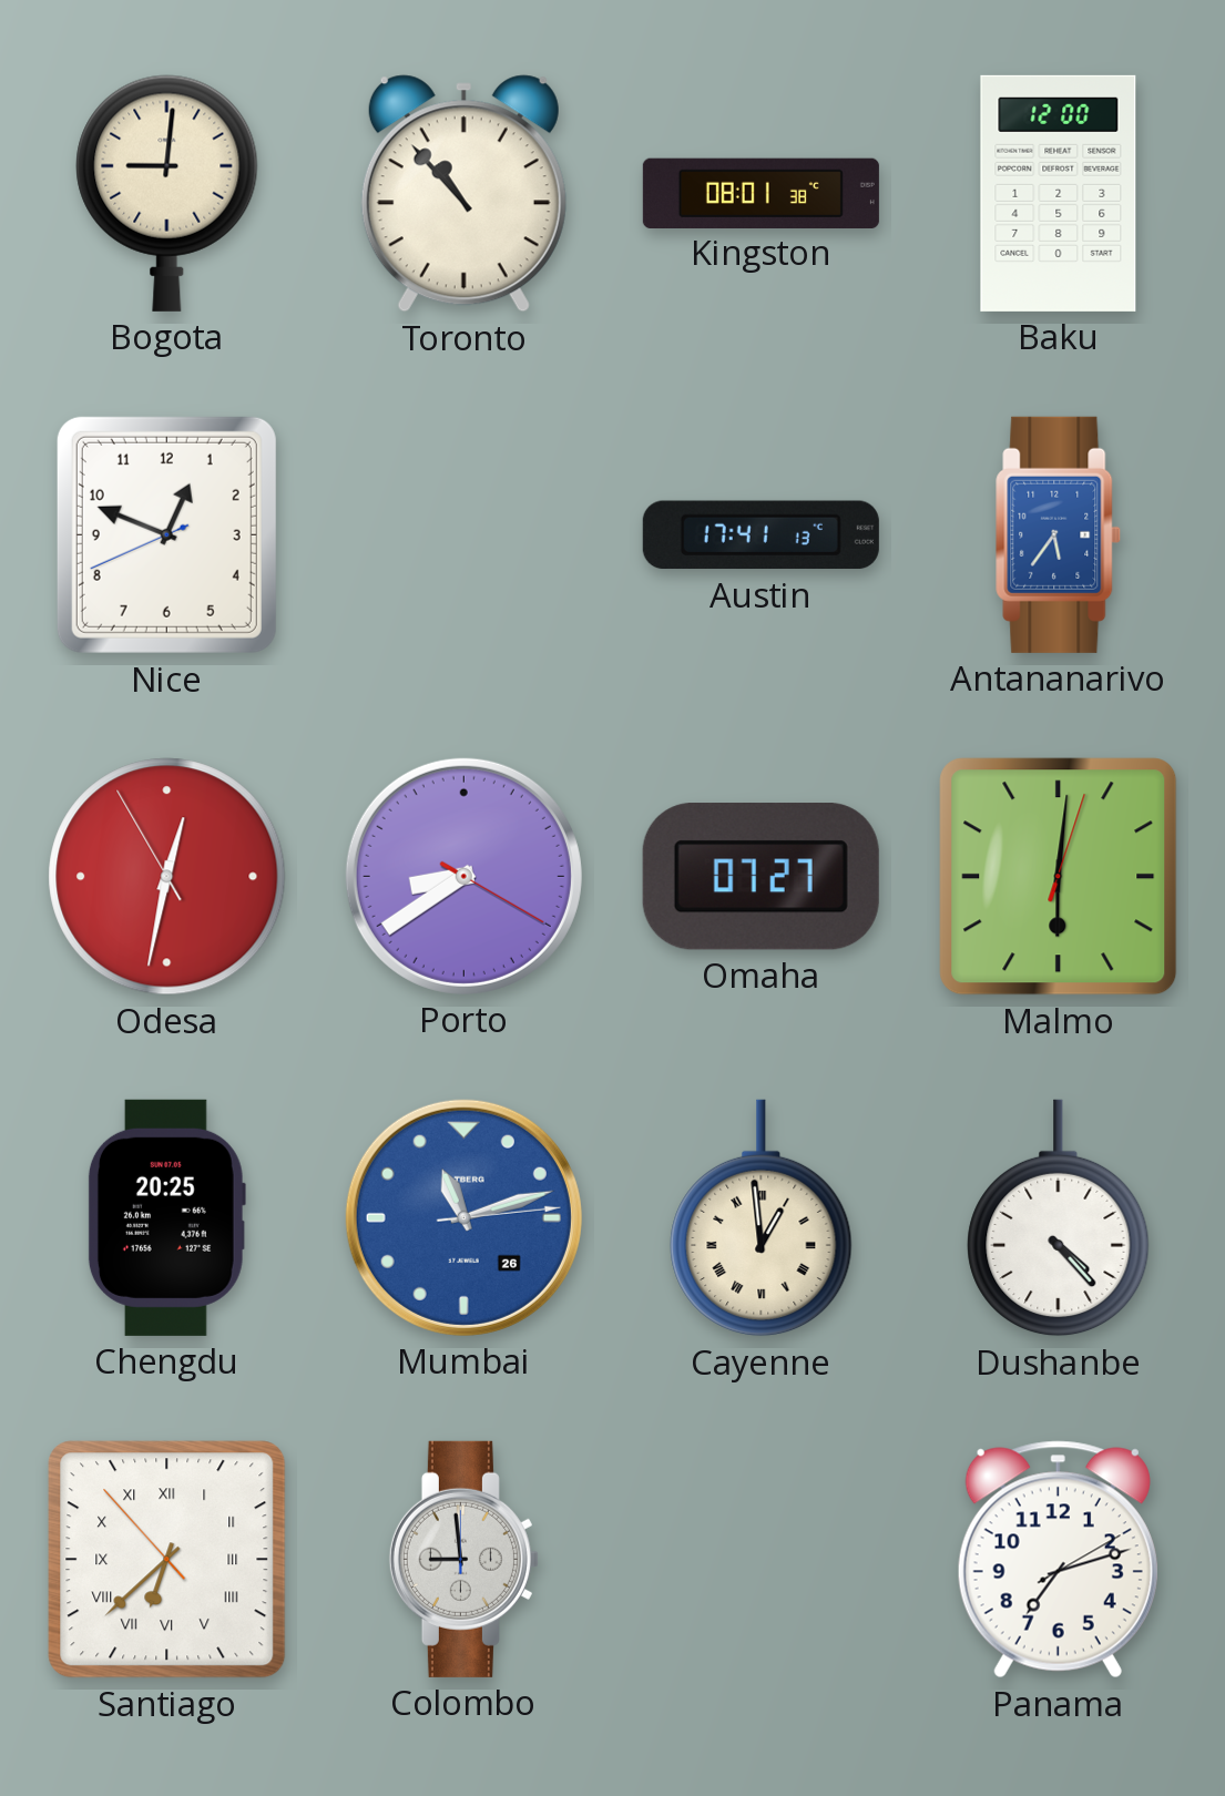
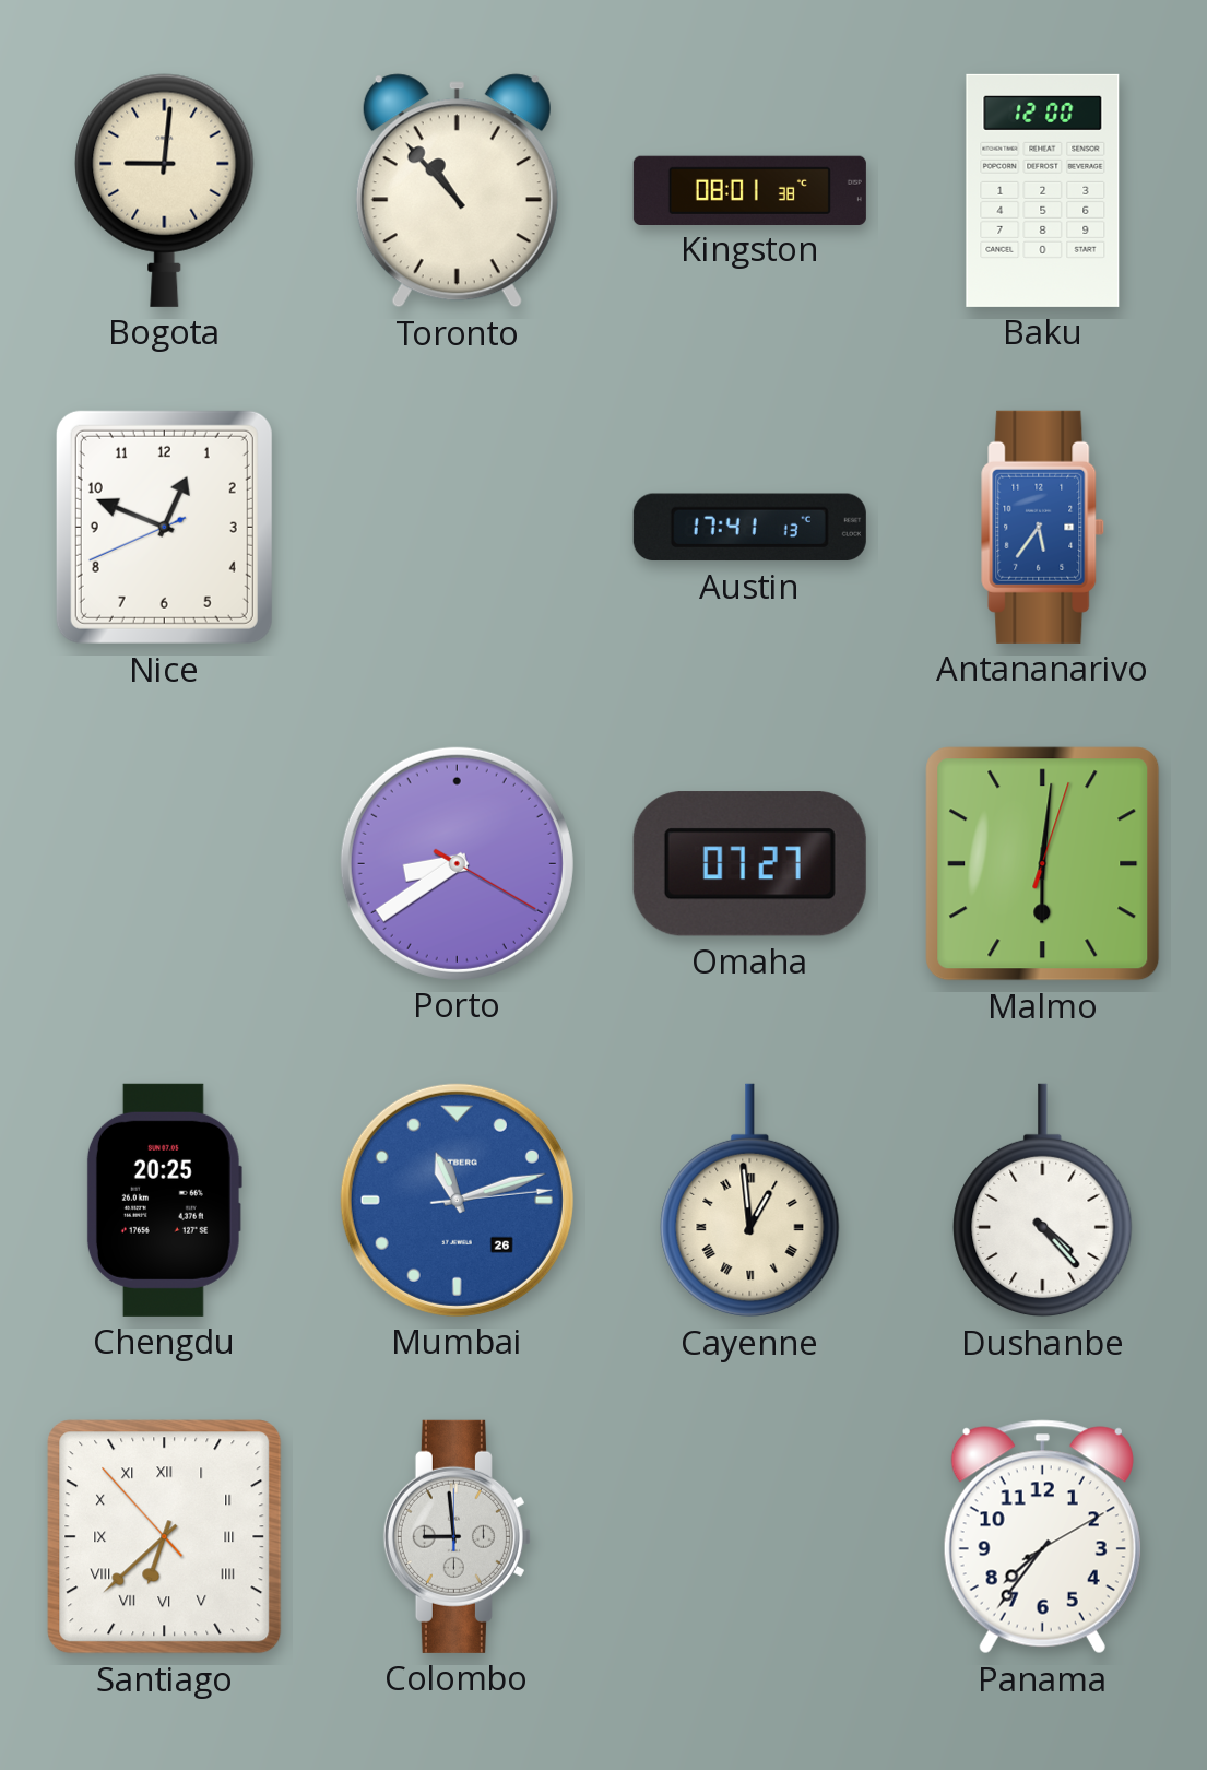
Odesa: 12:31 -> none (167, 877)
Panama: 7:12 -> 7:36 (1042, 1537)
